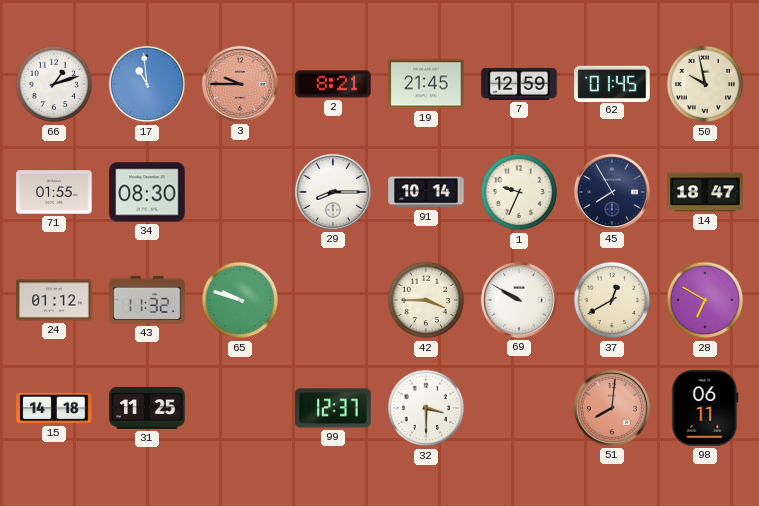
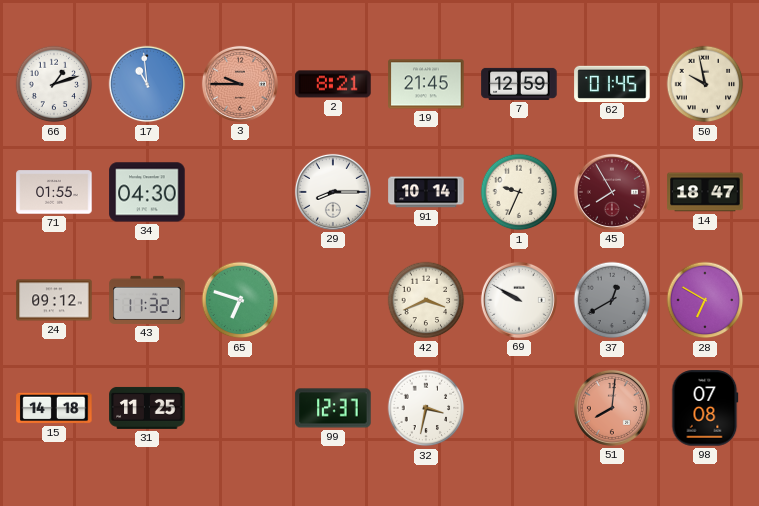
34: 08:30 -> 04:30 (147, 192)
45 dial: navy -> burgundy (612, 192)
24: 01:12 -> 09:12 (54, 300)
65: 9:48 -> 6:48 (240, 300)
42: 3:45 -> 3:41 (426, 300)
37 dial: cream -> grey (612, 300)
32: 3:30 -> 3:32 (426, 408)
98: 06:11 -> 07:08 (705, 408)
